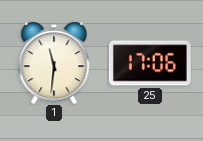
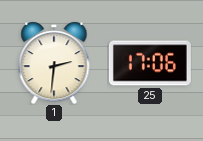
1: 11:31 -> 2:31 (54, 63)
